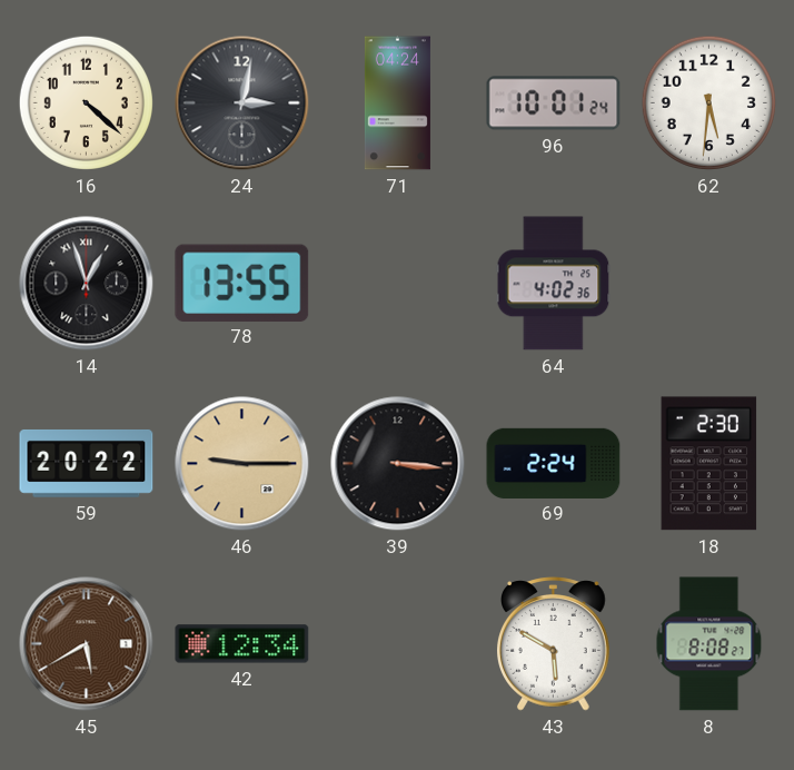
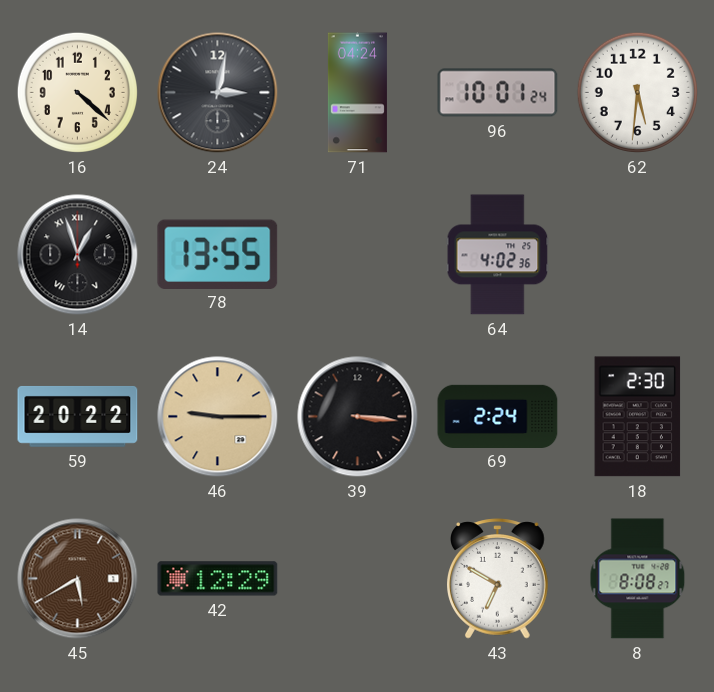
42: 12:34 -> 12:29 (218, 579)
43: 5:50 -> 6:50 (498, 579)
